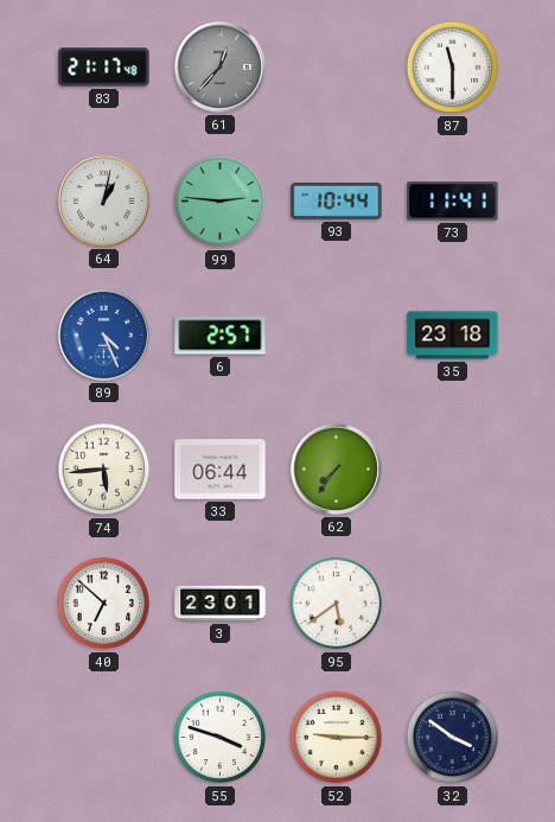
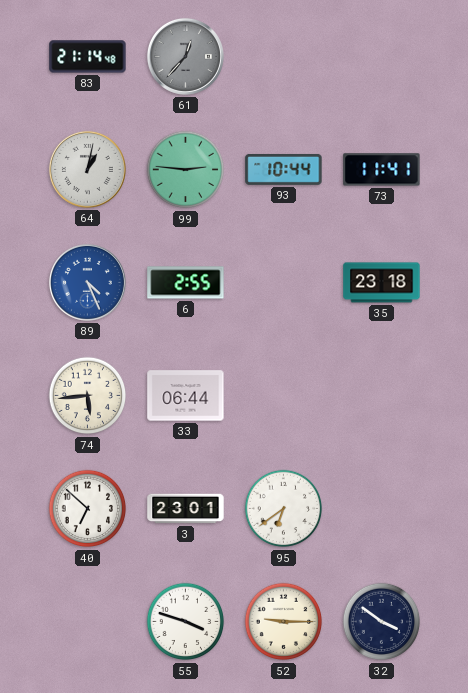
83: 21:17 -> 21:14 (88, 57)
87: 11:30 -> none (453, 68)
6: 2:57 -> 2:55 (186, 283)
62: 7:36 -> none (336, 469)
95: 5:39 -> 6:39 (284, 509)
